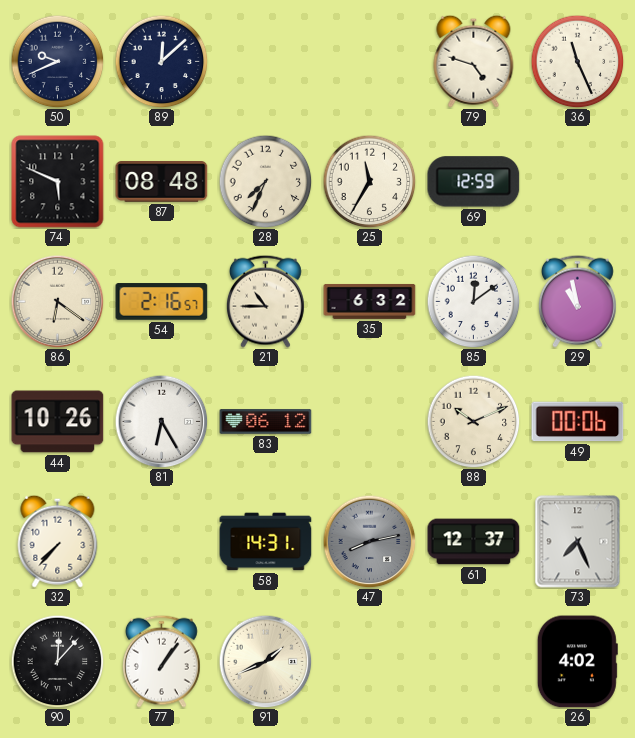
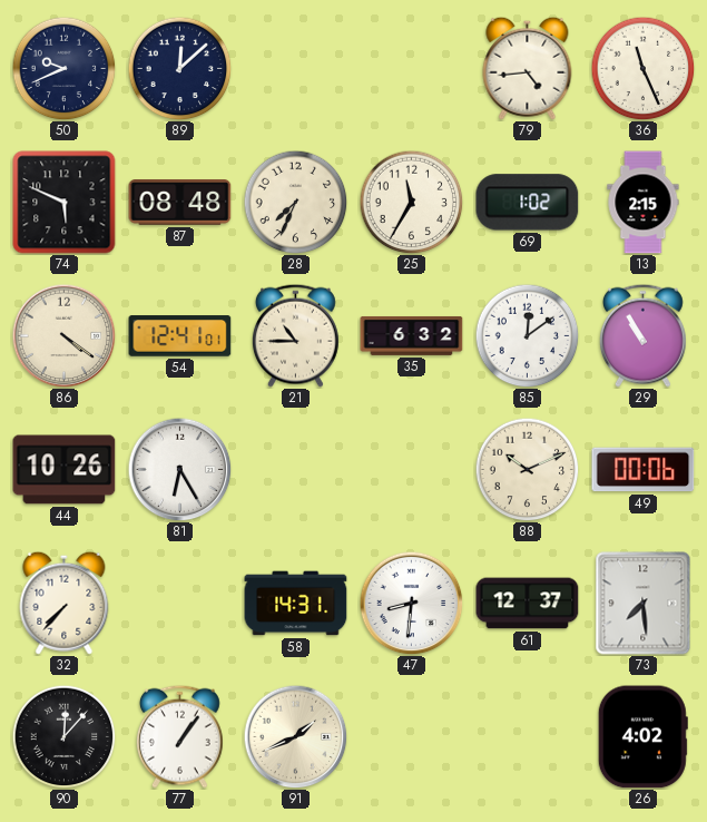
79: 4:48 -> 4:44 (528, 68)
69: 12:59 -> 1:02 (528, 203)
13: none -> 2:15 (644, 203)
86: 6:21 -> 4:21 (63, 335)
54: 2:16 -> 12:41 (180, 336)
29: 10:58 -> 10:55 (642, 335)
83: 06:12 -> none (266, 422)
47: 8:13 -> 8:31 (411, 603)
47 dial: grey -> white (411, 603)
73: 7:26 -> 7:29 (644, 604)
